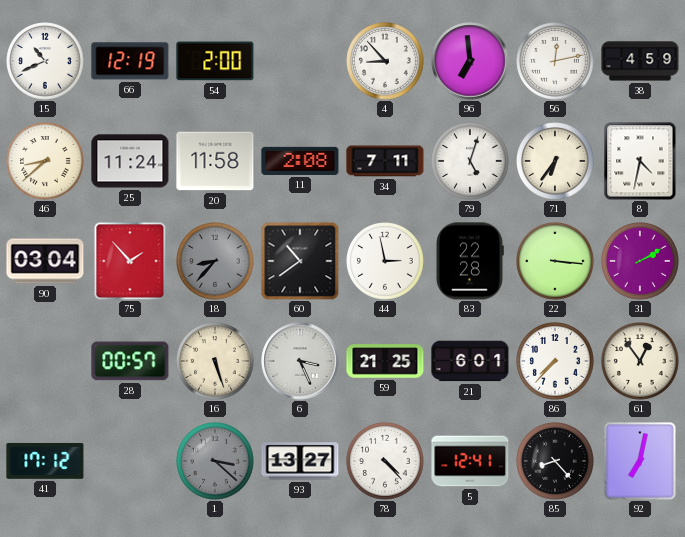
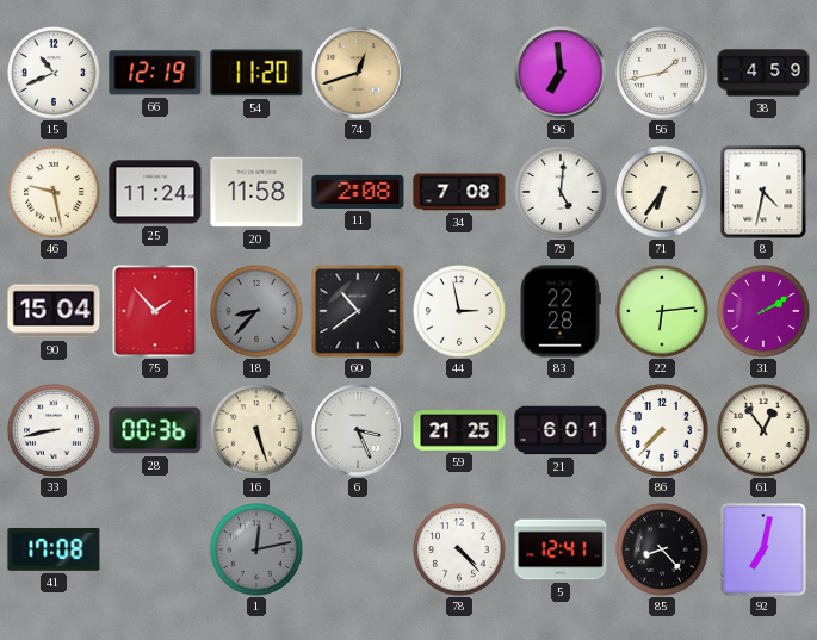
54: 2:00 -> 11:20 (256, 73)
74: none -> 12:42 (358, 73)
4: 8:53 -> none (386, 62)
56: 12:13 -> 1:43 (663, 74)
46: 8:38 -> 9:28 (55, 193)
34: 7:11 -> 7:08 (459, 192)
79: 5:03 -> 5:01 (562, 193)
90: 03:04 -> 15:04 (54, 311)
22: 3:16 -> 6:14 (663, 312)
33: none -> 8:43 (55, 431)
28: 00:57 -> 00:36 (155, 430)
41: 17:12 -> 17:08 (54, 549)
1: 3:22 -> 12:13 (258, 551)
93: 13:27 -> none (300, 461)
